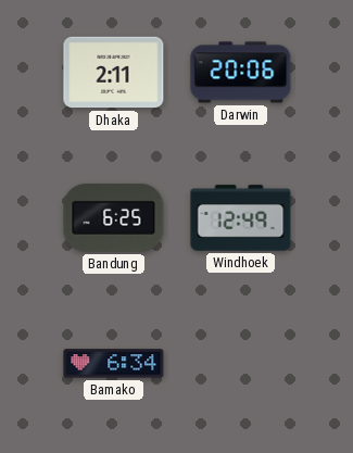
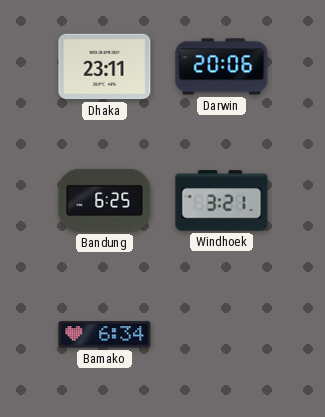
Dhaka: 2:11 -> 23:11 (105, 67)
Windhoek: 12:49 -> 3:21 (222, 201)
